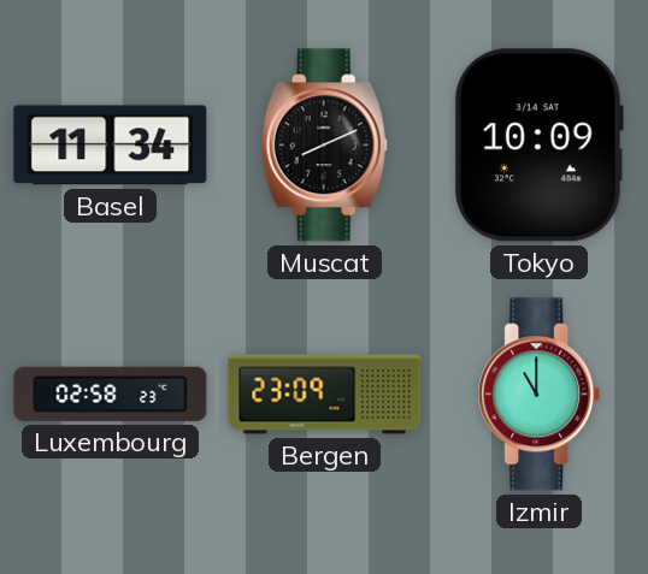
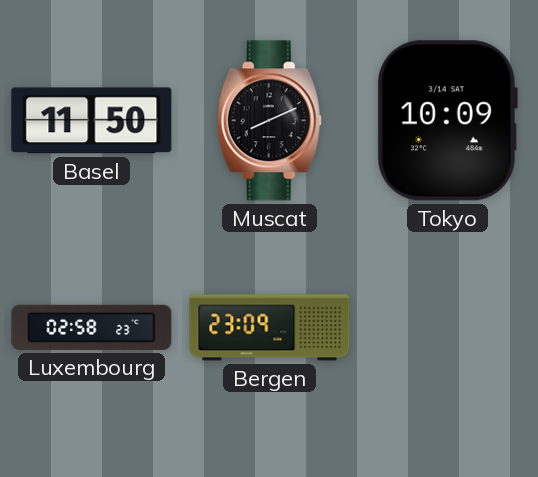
Basel: 11:34 -> 11:50 (92, 121)
Izmir: 11:00 -> none (540, 395)
